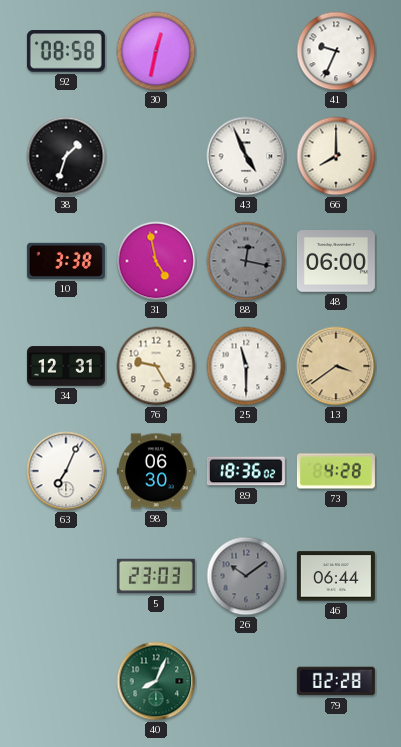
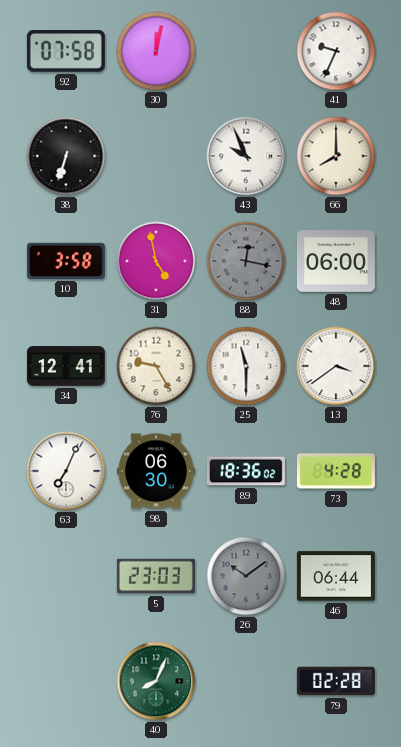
92: 08:58 -> 07:58 (66, 51)
30: 12:32 -> 12:02 (156, 51)
38: 1:33 -> 6:33 (66, 156)
43: 4:56 -> 9:56 (246, 156)
10: 3:38 -> 3:58 (66, 261)
34: 12:31 -> 12:41 (66, 366)
13 dial: champagne -> white (336, 366)
